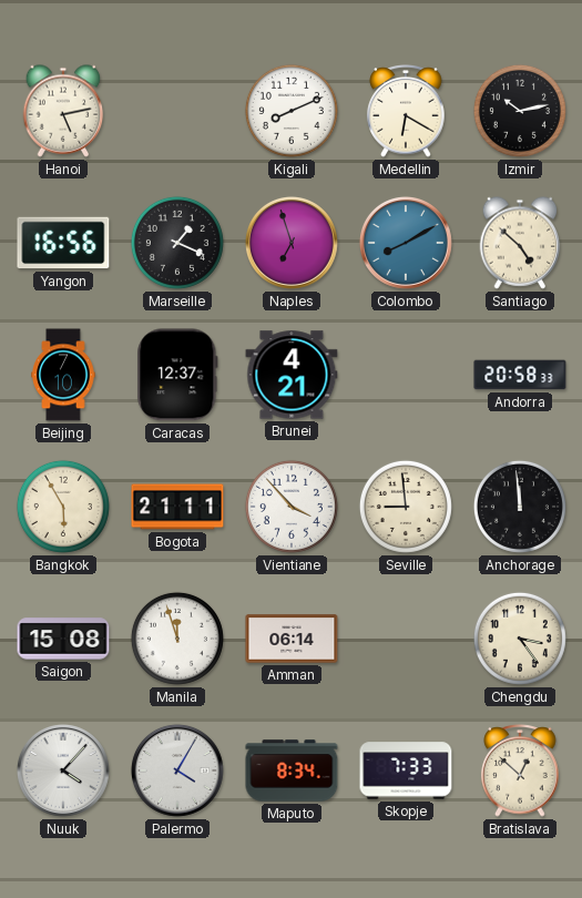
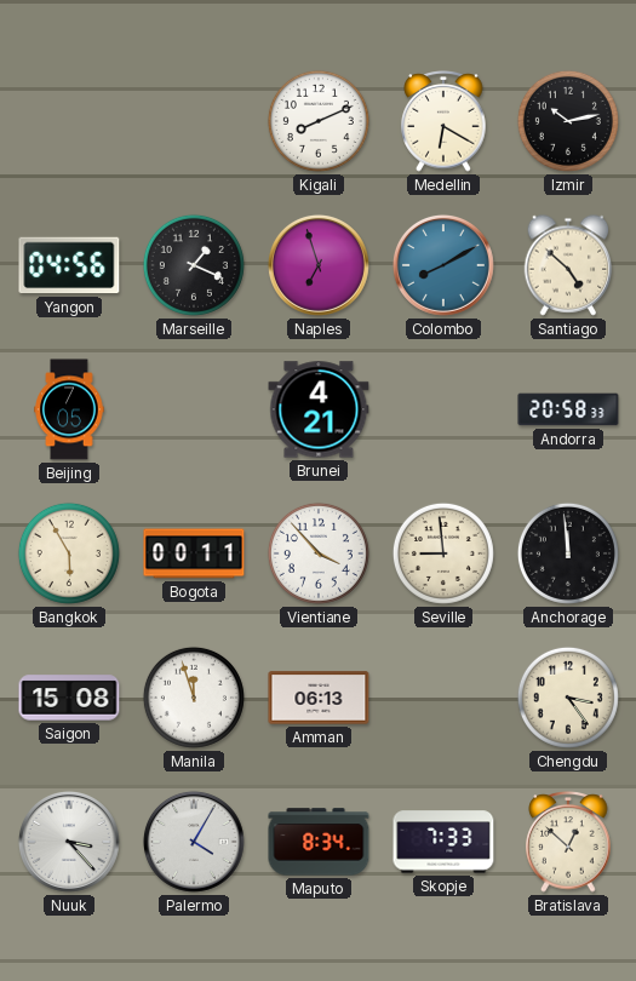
Hanoi: 5:13 -> none (63, 111)
Yangon: 16:56 -> 04:56 (69, 265)
Beijing: 7:10 -> 7:05 (69, 409)
Caracas: 12:37 -> none (177, 375)
Bogota: 21:11 -> 00:11 (194, 553)
Amman: 06:14 -> 06:13 (319, 698)
Nuuk: 4:07 -> 3:23 (69, 842)
